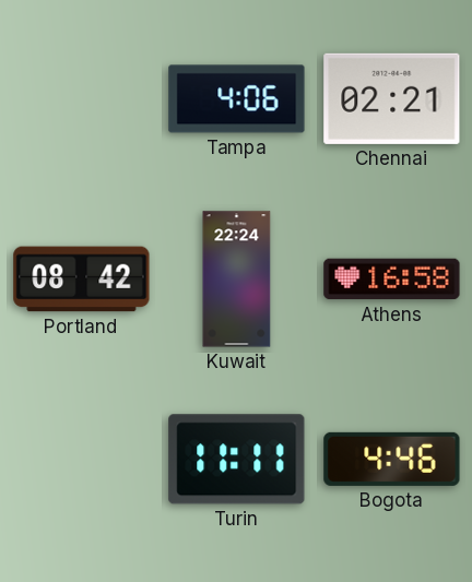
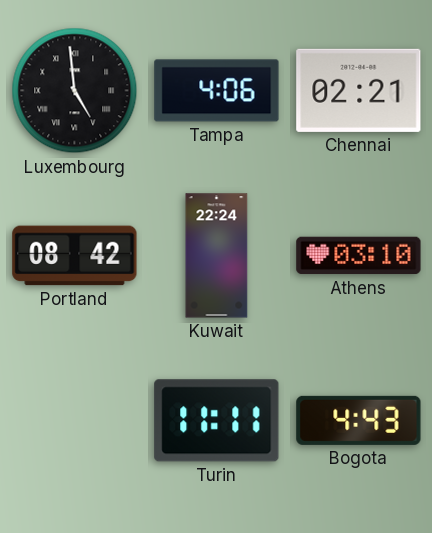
Luxembourg: none -> 4:59 (75, 91)
Athens: 16:58 -> 03:10 (359, 256)
Bogota: 4:46 -> 4:43 (359, 420)
